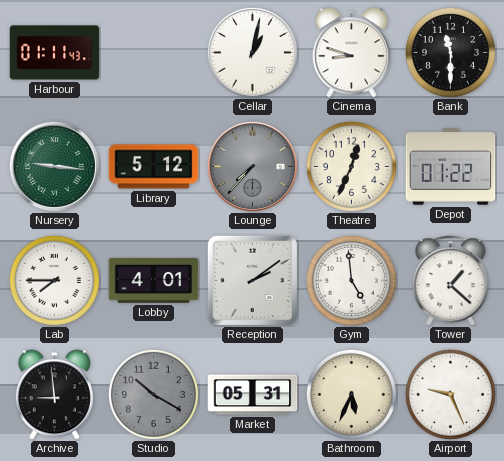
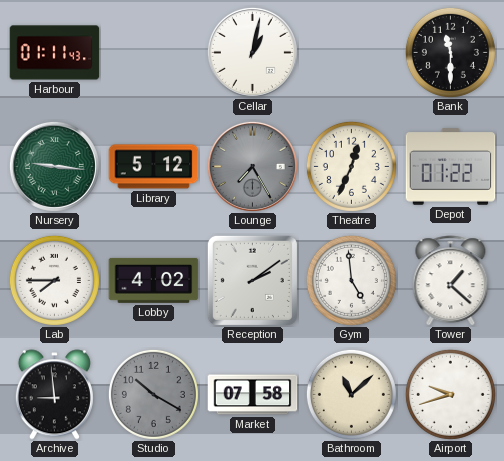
Cinema: 8:48 -> none (351, 53)
Lounge: 7:37 -> 7:25 (252, 166)
Lobby: 4:01 -> 4:02 (154, 280)
Market: 05:31 -> 07:58 (253, 395)
Bathroom: 5:34 -> 11:08 (351, 394)
Airport: 9:26 -> 9:42 (450, 394)
